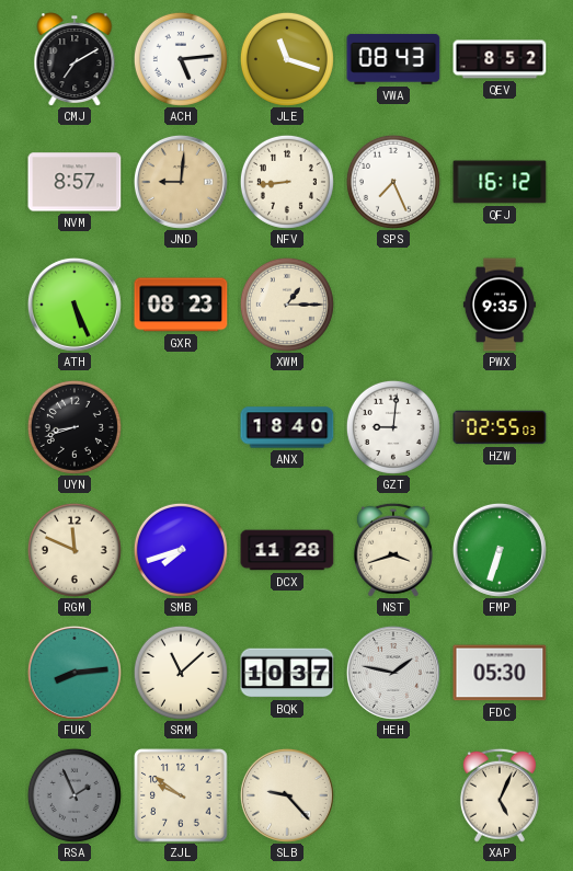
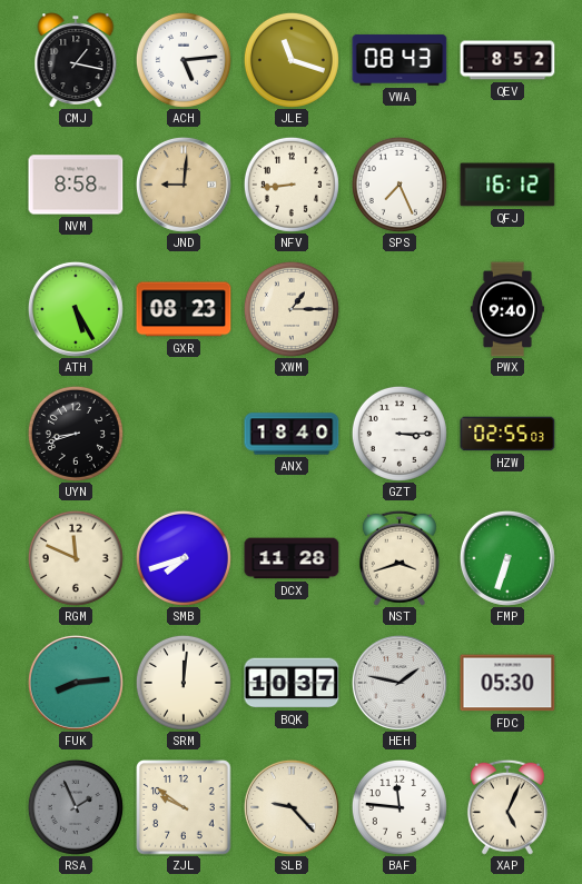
CMJ: 7:10 -> 1:17 (76, 60)
NVM: 8:57 -> 8:58 (76, 185)
ATH: 5:26 -> 5:25 (76, 309)
PWX: 9:35 -> 9:40 (507, 309)
GZT: 9:01 -> 3:15 (399, 434)
SRM: 11:08 -> 12:01 (184, 683)
BAF: none -> 11:46 (399, 807)
